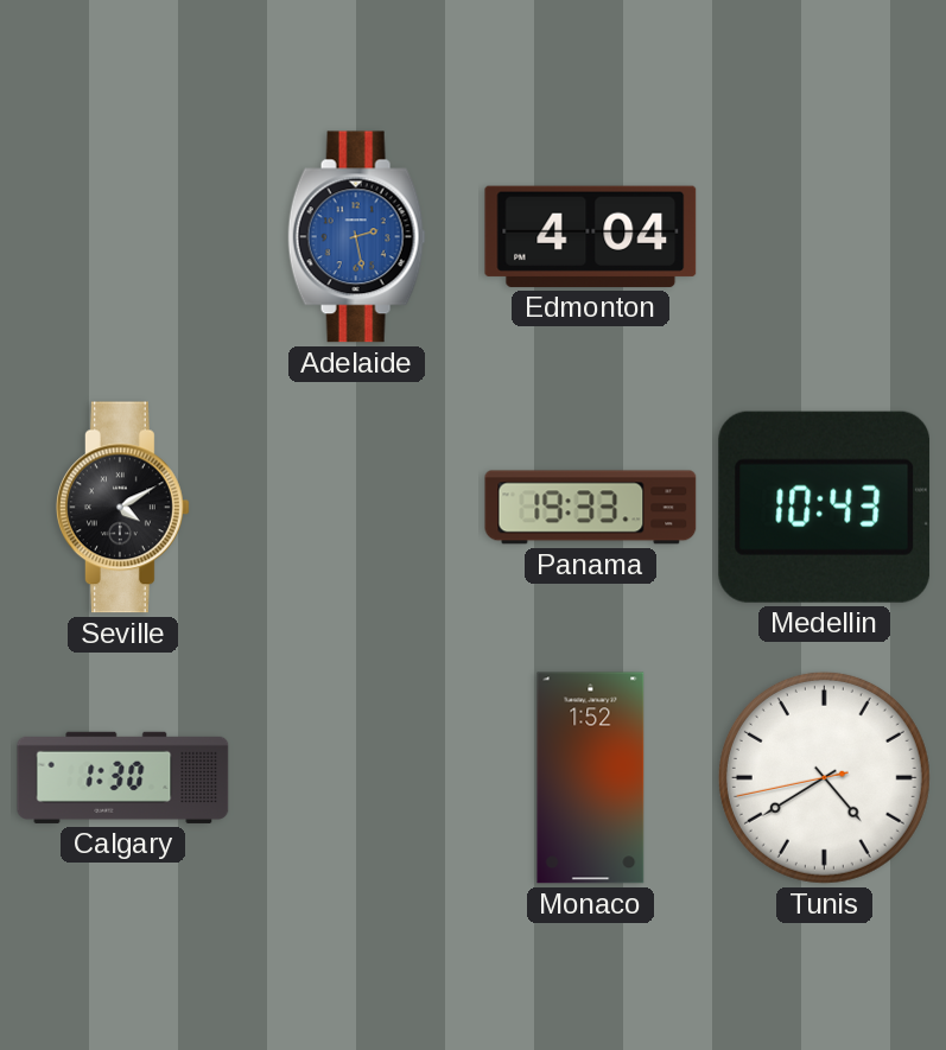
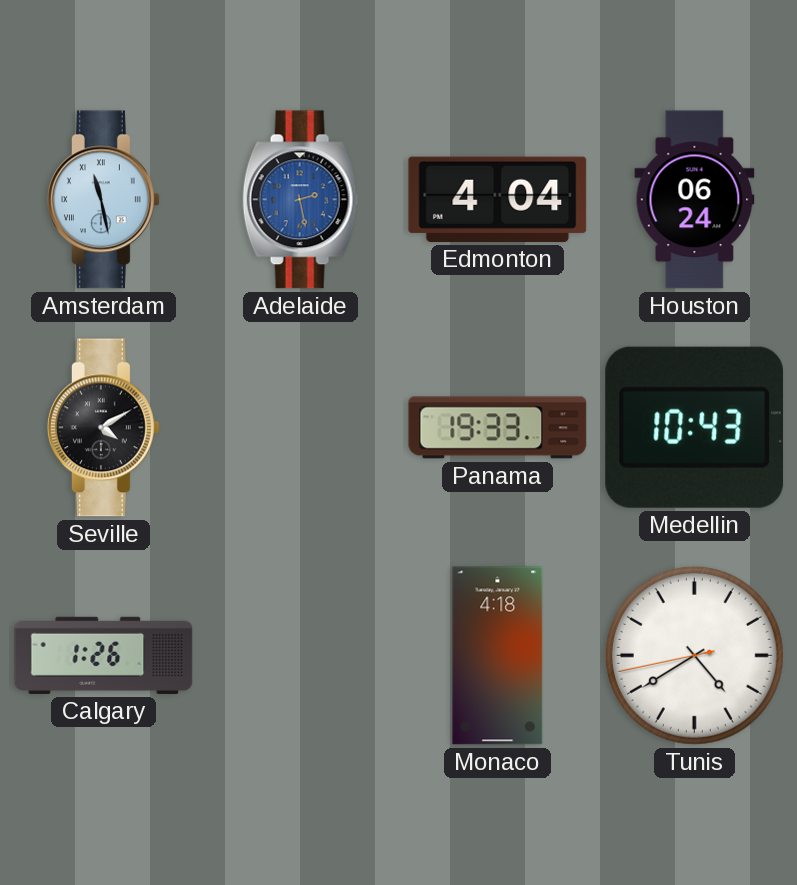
Amsterdam: none -> 11:28 (103, 200)
Houston: none -> 06:24 (695, 200)
Calgary: 1:30 -> 1:26 (104, 655)
Monaco: 1:52 -> 4:18 (498, 656)
